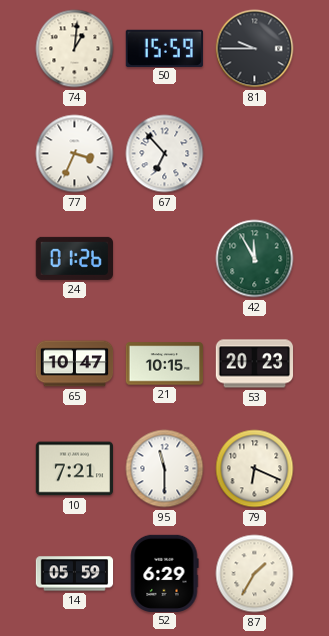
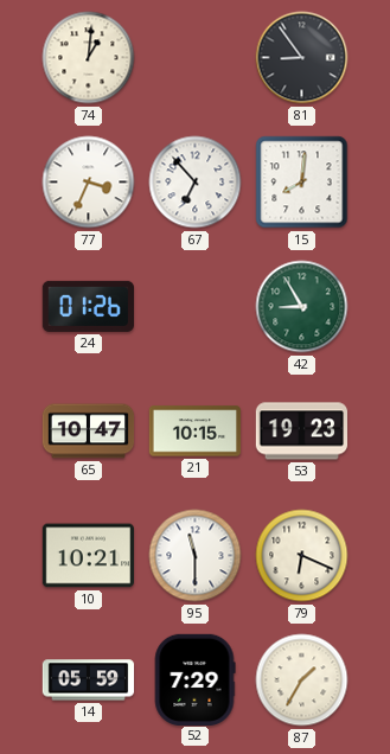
50: 15:59 -> none (164, 48)
81: 9:45 -> 8:54 (302, 58)
15: none -> 8:01 (302, 183)
42: 11:55 -> 8:55 (302, 307)
53: 20:23 -> 19:23 (302, 432)
10: 7:21 -> 10:21 (88, 556)
52: 6:29 -> 7:29 (194, 679)
